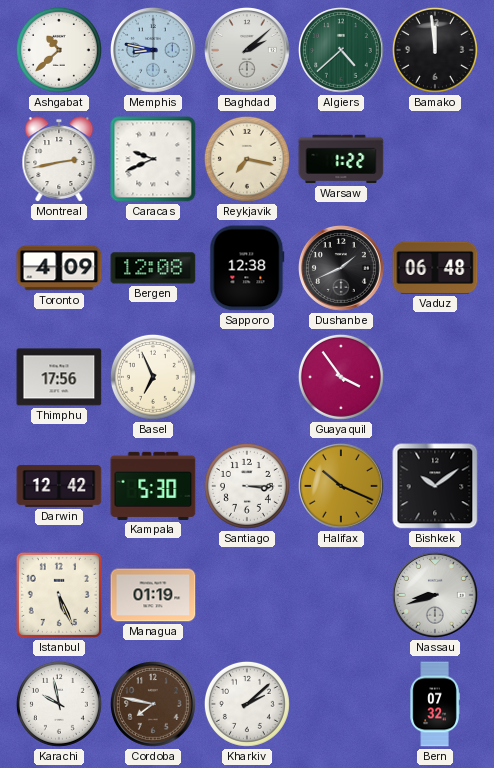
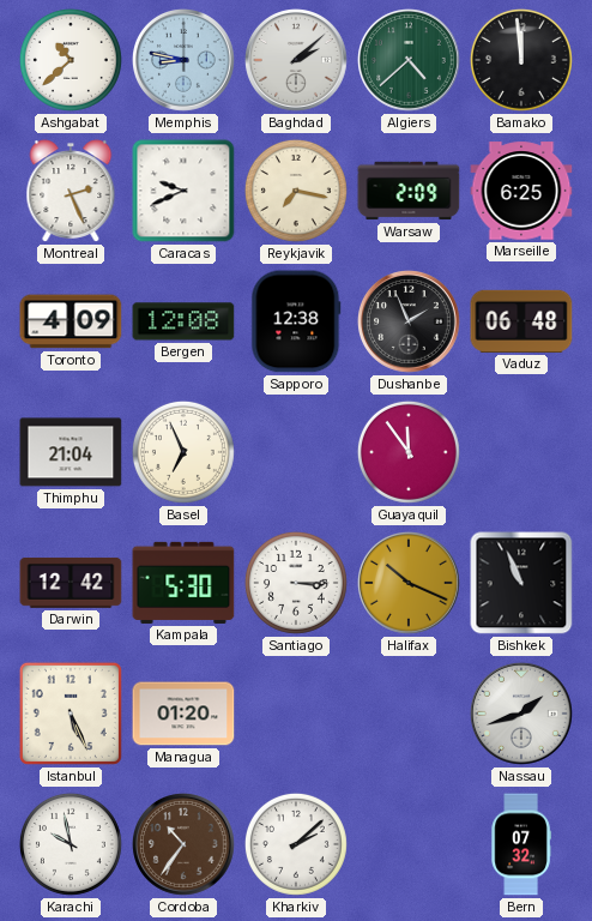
Montreal: 2:43 -> 2:26 (71, 191)
Warsaw: 1:22 -> 2:09 (409, 191)
Marseille: none -> 6:25 (521, 191)
Dushanbe: 1:41 -> 1:56 (410, 323)
Thimphu: 17:56 -> 21:04 (71, 452)
Guayaquil: 3:54 -> 11:54 (409, 452)
Bishkek: 10:09 -> 10:56 (521, 583)
Managua: 01:19 -> 01:20 (183, 714)
Nassau: 8:42 -> 1:42 (522, 715)
Cordoba: 7:47 -> 10:36 (185, 845)
